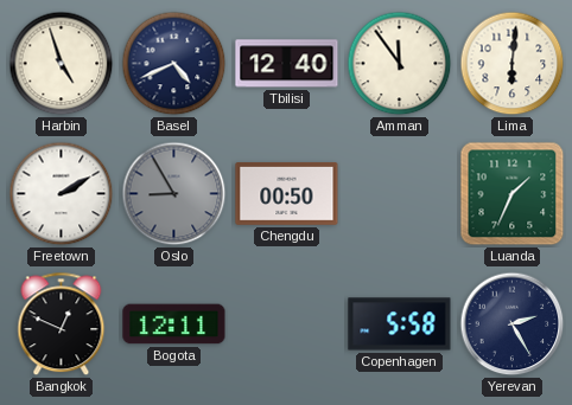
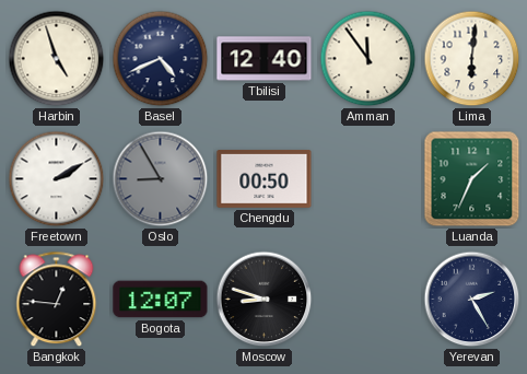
Bangkok: 12:49 -> 12:46 (57, 300)
Bogota: 12:11 -> 12:07 (161, 300)
Moscow: none -> 8:48 (265, 300)
Copenhagen: 5:58 -> none (400, 324)
